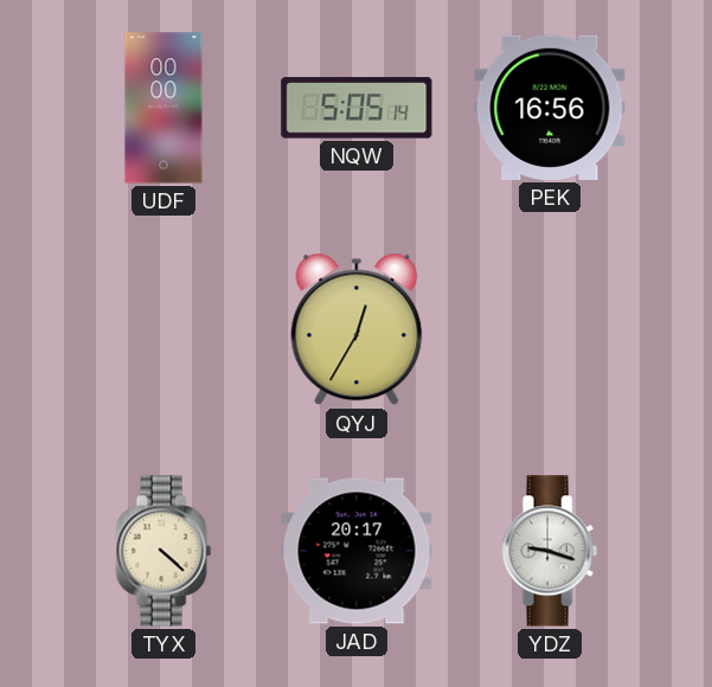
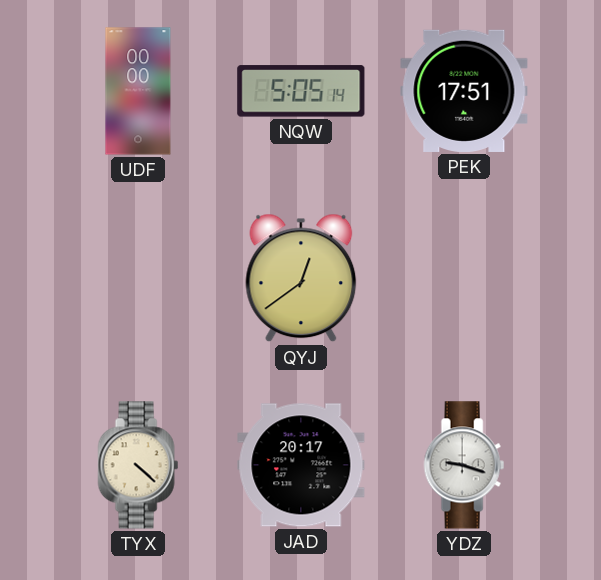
PEK: 16:56 -> 17:51 (464, 91)
QYJ: 12:35 -> 12:39 (301, 278)
